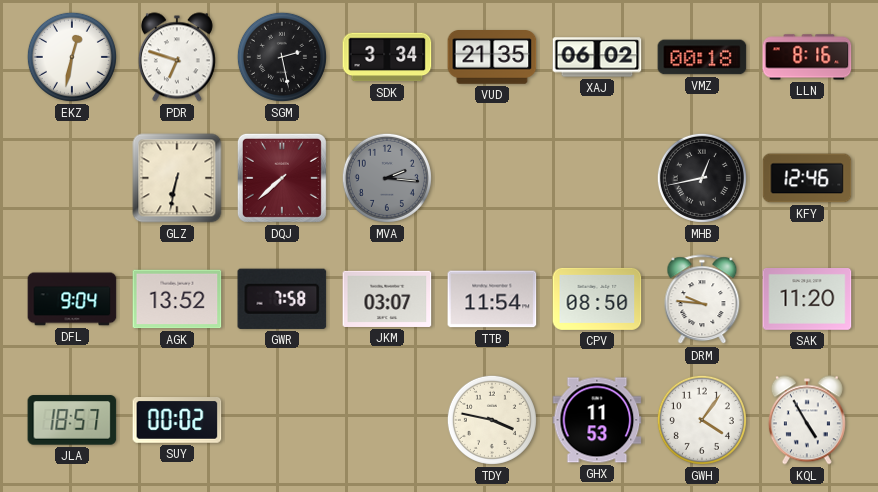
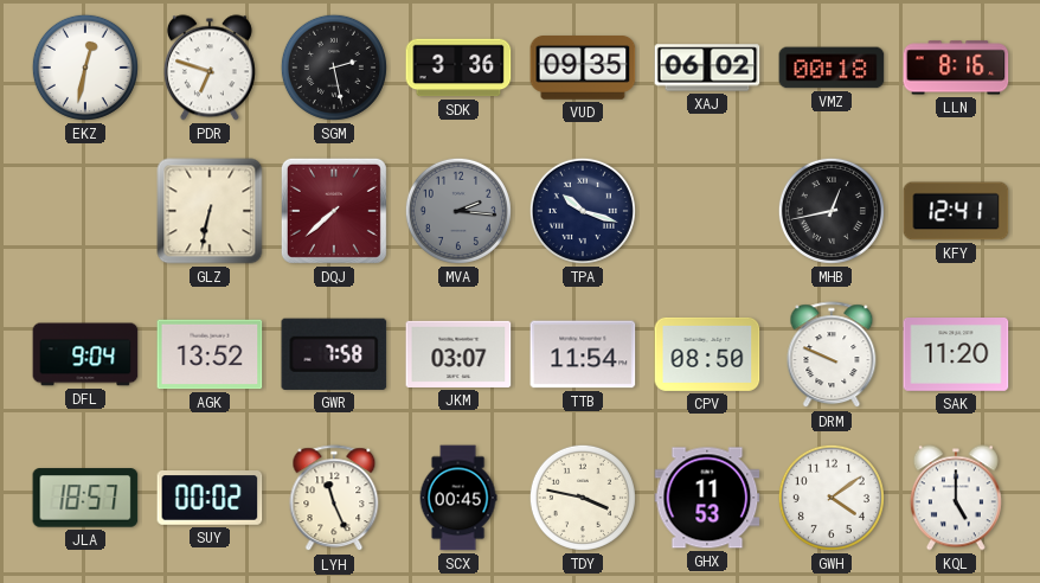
SDK: 3:34 -> 3:36 (458, 68)
VUD: 21:35 -> 09:35 (583, 69)
TPA: none -> 10:18 (583, 211)
KFY: 12:46 -> 12:41 (956, 211)
DRM: 9:46 -> 9:49 (832, 355)
LYH: none -> 11:26 (334, 499)
SCX: none -> 00:45 (458, 498)
GWH: 4:06 -> 4:09 (832, 498)
KQL: 4:55 -> 5:00 (956, 498)
